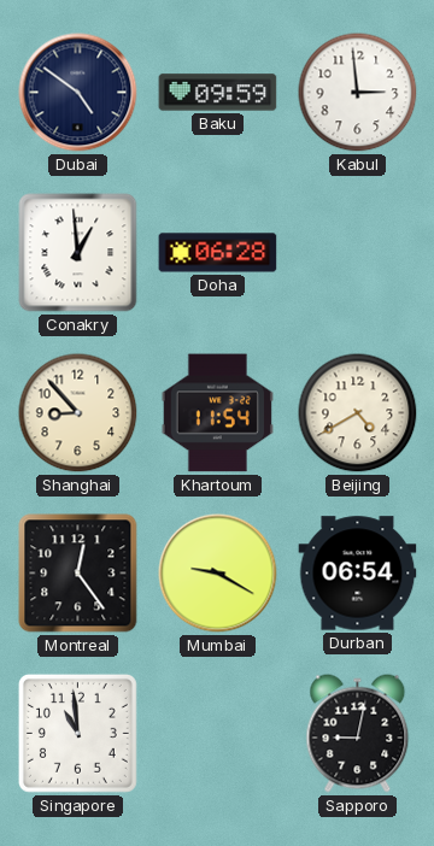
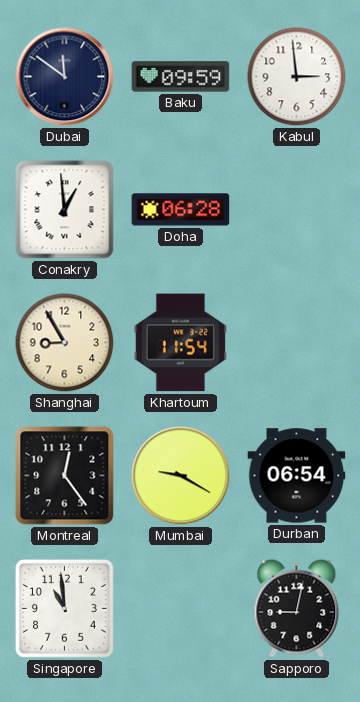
Dubai: 4:51 -> 11:51 (65, 77)
Shanghai: 8:53 -> 8:55 (65, 343)
Beijing: 4:40 -> none (358, 413)
